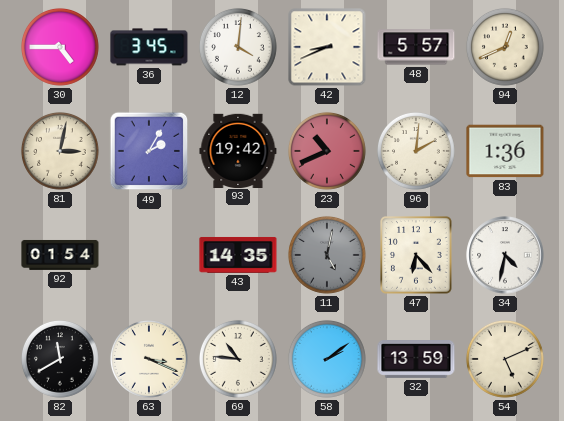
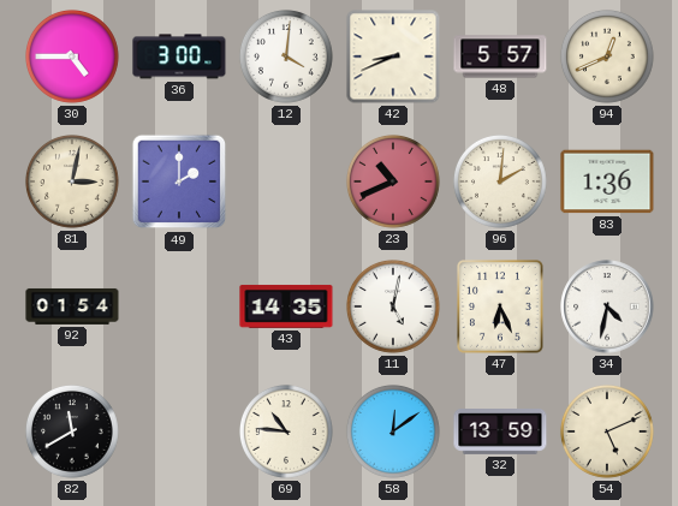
36: 3:45 -> 3:00 (179, 56)
49: 2:05 -> 2:00 (179, 181)
93: 19:42 -> none (238, 150)
11 dial: grey -> white (393, 306)
47: 6:23 -> 6:26 (501, 308)
63: 3:19 -> none (149, 359)
58: 2:09 -> 12:09 (393, 431)
